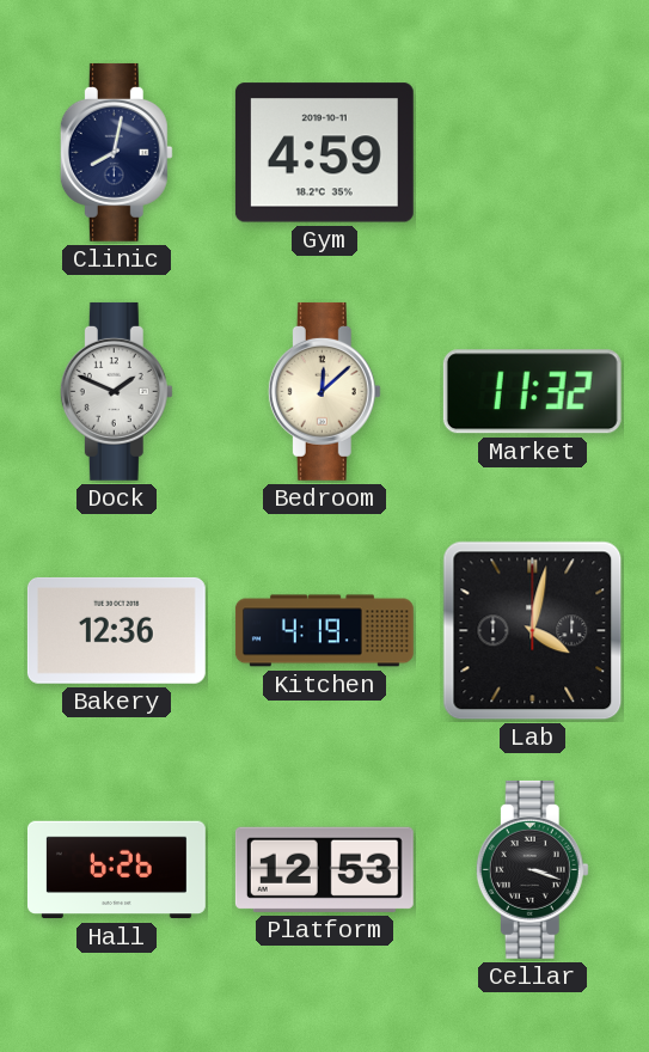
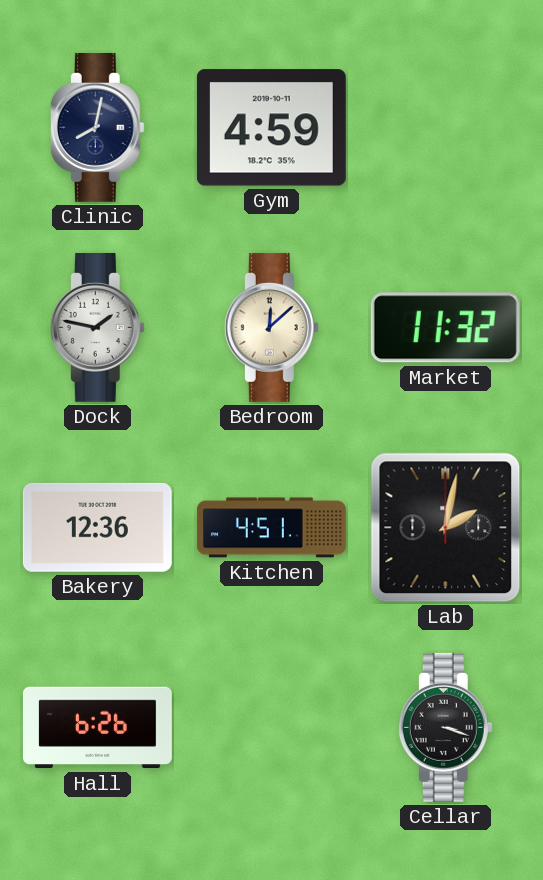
Dock: 1:49 -> 1:47 (97, 327)
Kitchen: 4:19 -> 4:51 (271, 528)
Lab: 4:02 -> 2:02 (446, 528)
Platform: 12:53 -> none (324, 869)
